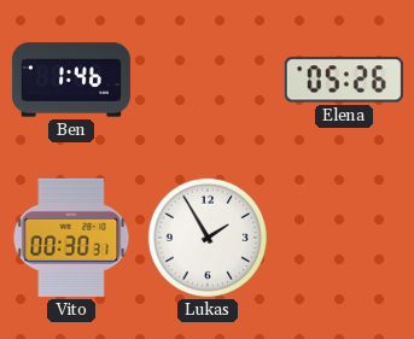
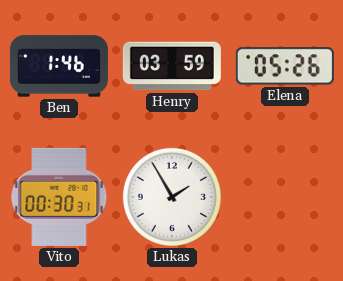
Henry: none -> 03:59 (172, 66)
